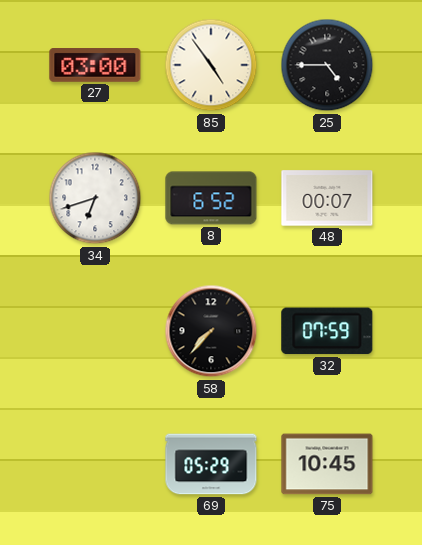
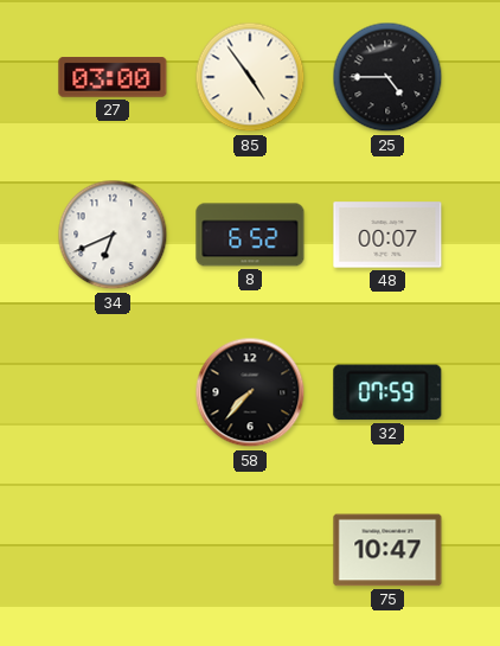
34: 6:42 -> 6:41 (113, 235)
69: 05:29 -> none (211, 464)
75: 10:45 -> 10:47 (387, 550)
